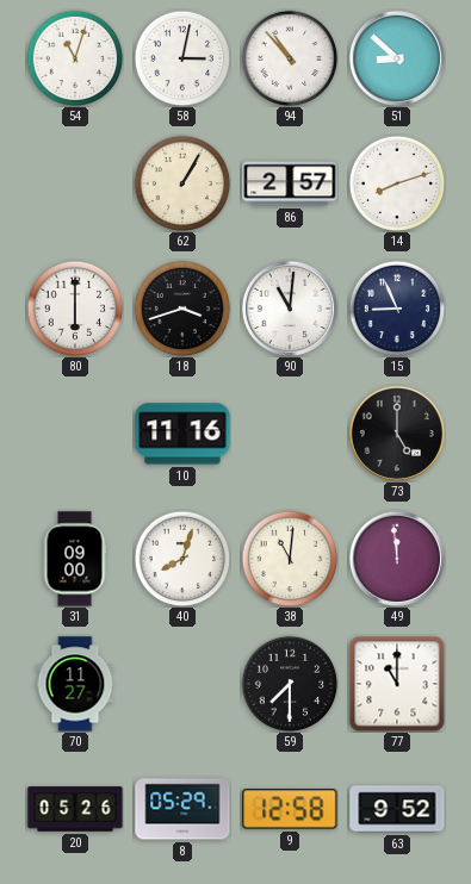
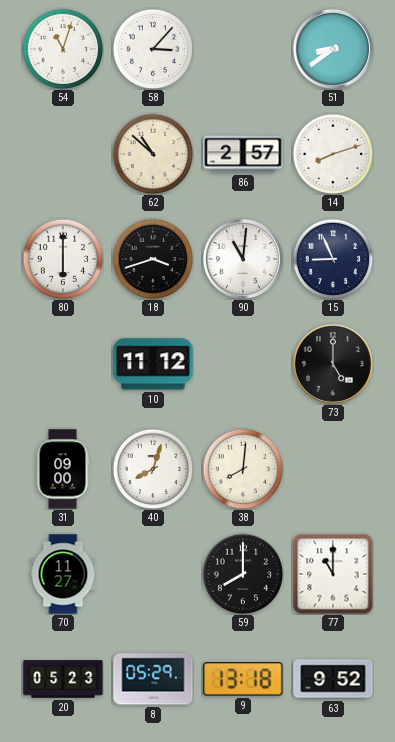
58: 3:02 -> 3:07 (153, 49)
94: 10:53 -> none (290, 58)
51: 8:52 -> 8:39 (333, 49)
62: 1:05 -> 10:52 (153, 154)
10: 11:16 -> 11:12 (153, 364)
38: 11:01 -> 8:01 (243, 469)
49: 11:59 -> none (397, 559)
59: 7:30 -> 8:00 (243, 574)
20: 05:26 -> 05:23 (63, 679)
9: 12:58 -> 13:18 (243, 679)
